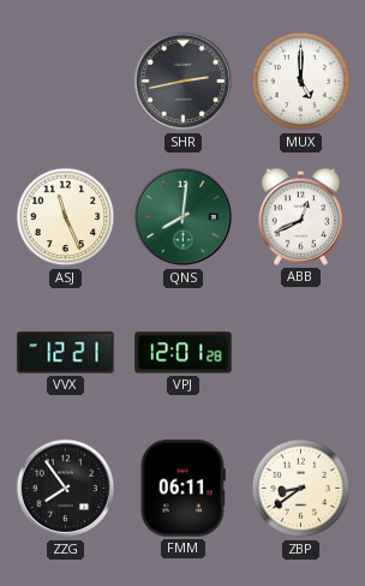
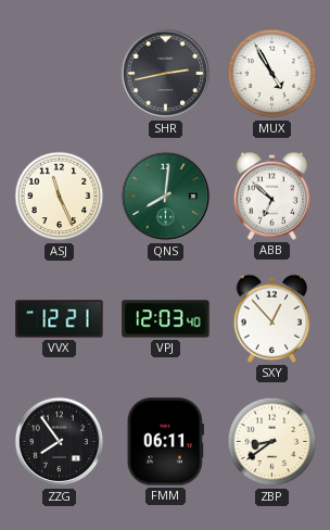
MUX: 5:00 -> 4:55 (272, 74)
ABB: 12:41 -> 6:52 (272, 195)
VPJ: 12:01 -> 12:03 (166, 319)
SXY: none -> 12:53 (272, 318)
